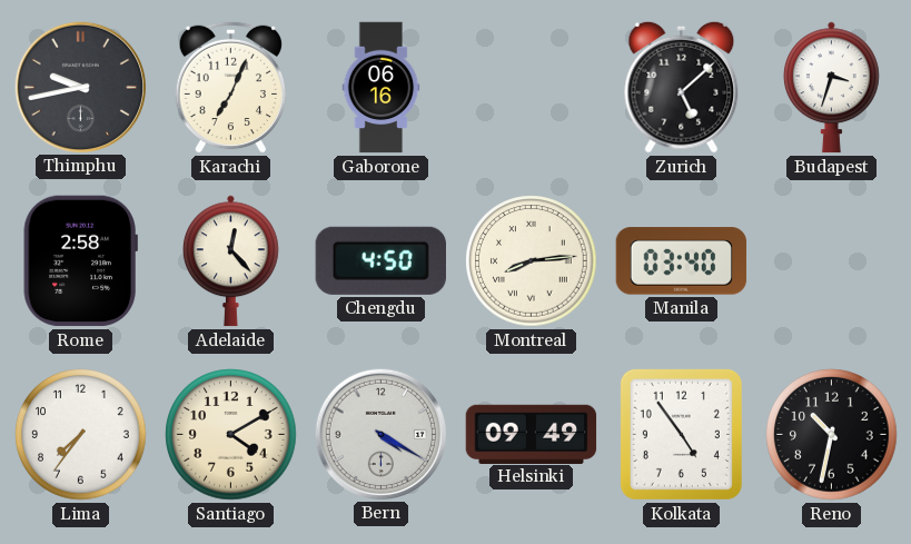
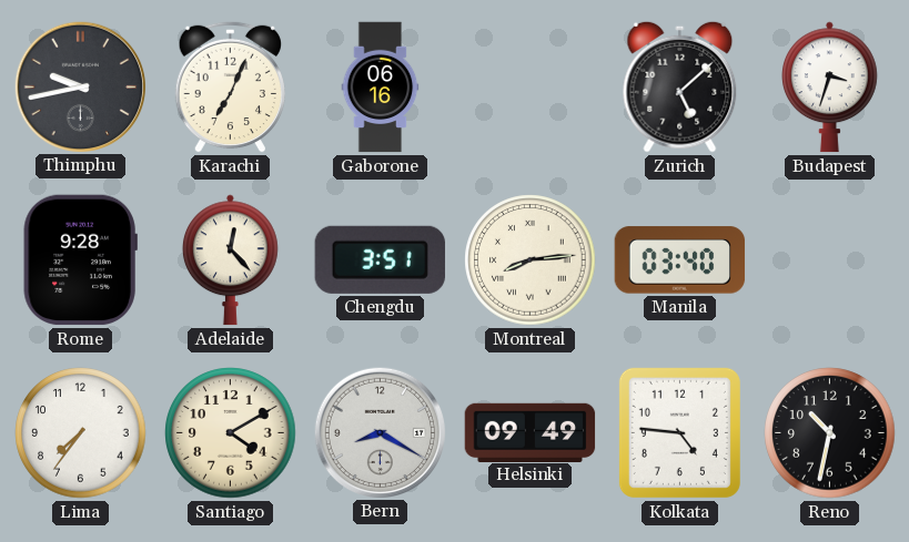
Rome: 2:58 -> 9:28 (80, 260)
Chengdu: 4:50 -> 3:51 (380, 259)
Bern: 4:20 -> 8:20 (380, 432)
Kolkata: 4:54 -> 4:46 (679, 432)
